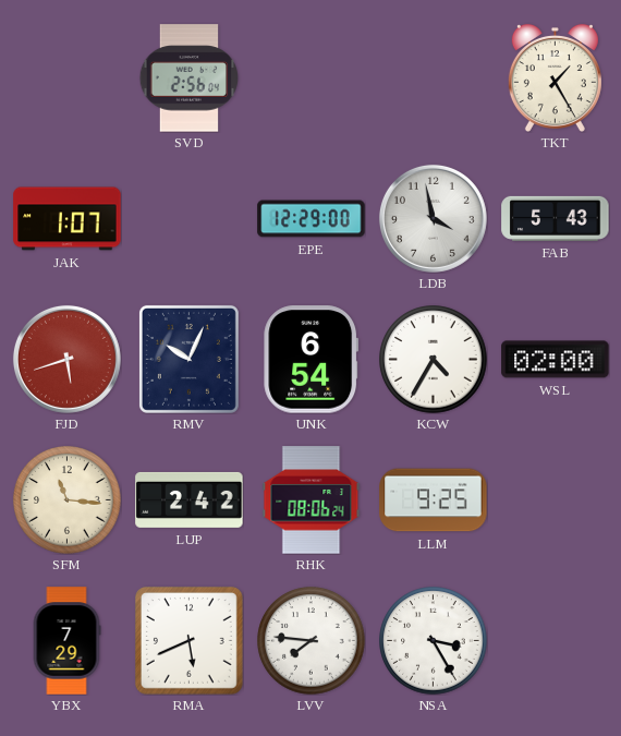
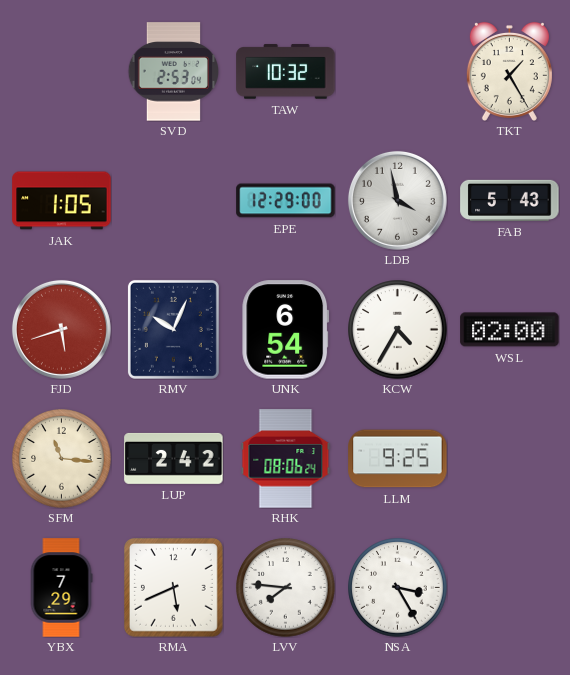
SVD: 2:56 -> 2:53 (174, 72)
TAW: none -> 10:32 (286, 72)
JAK: 1:07 -> 1:05 (62, 201)
